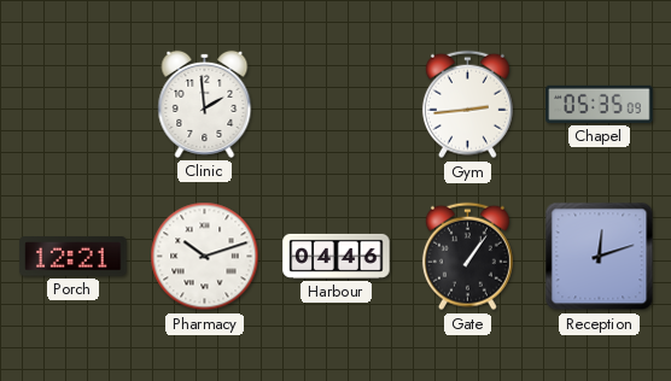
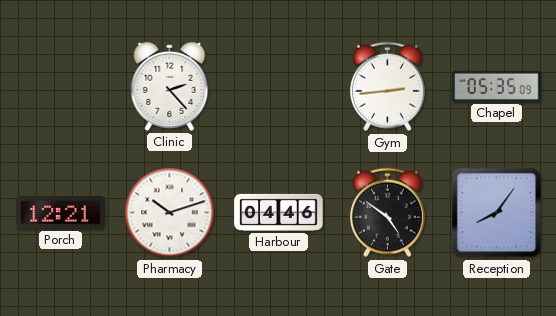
Clinic: 1:59 -> 2:23 (170, 86)
Gate: 1:06 -> 4:51 (387, 213)
Reception: 12:12 -> 8:06 (497, 213)
